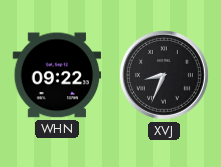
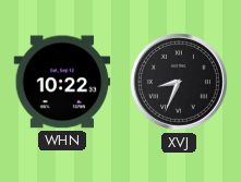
WHN: 09:22 -> 10:22 (62, 82)
